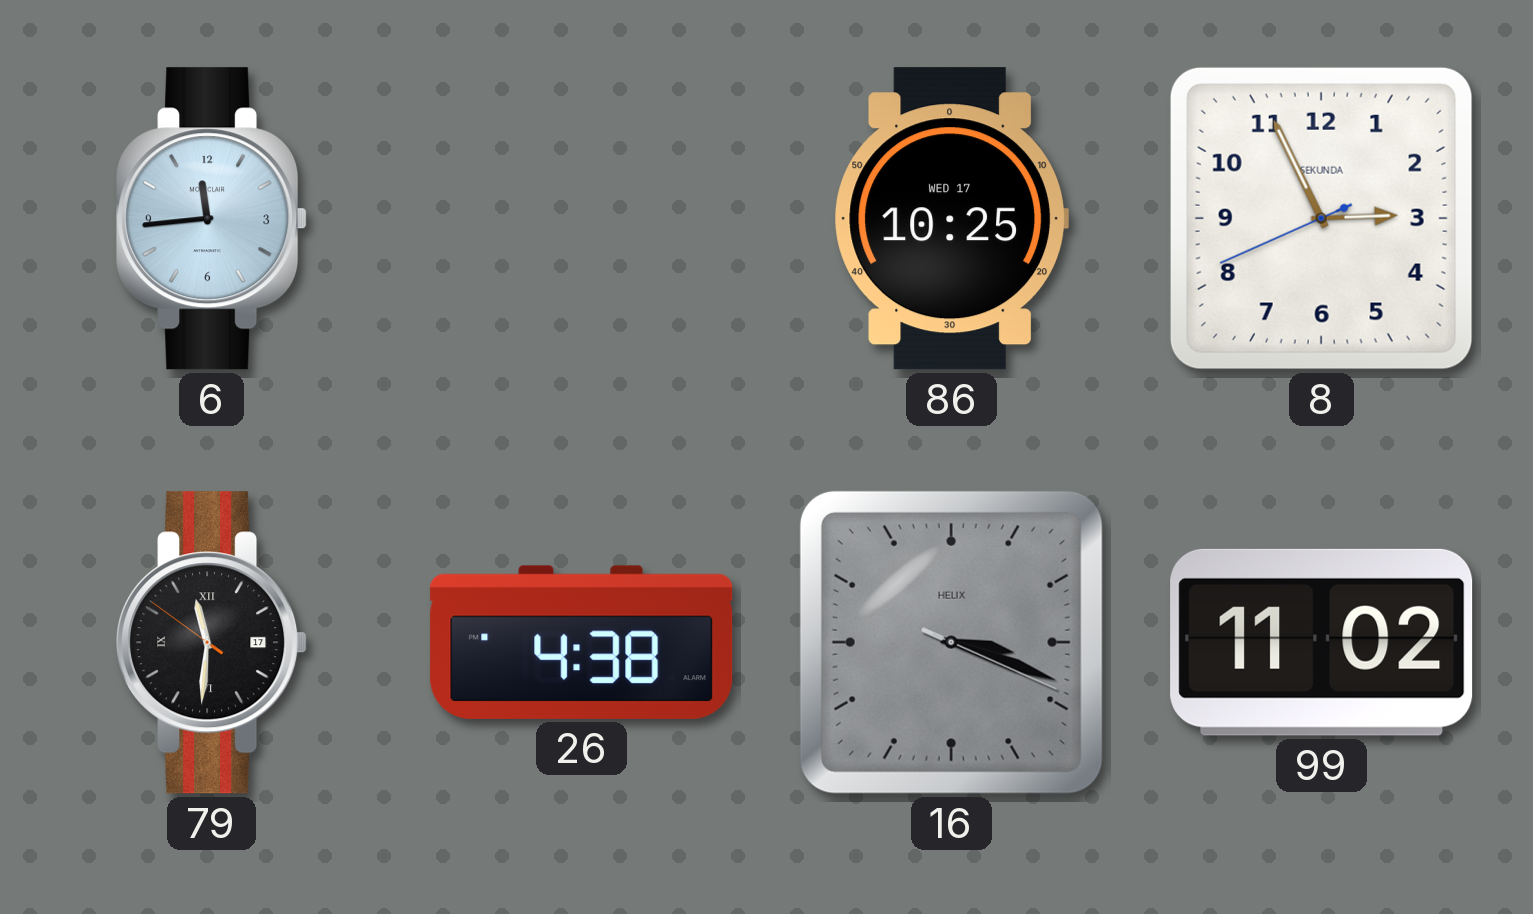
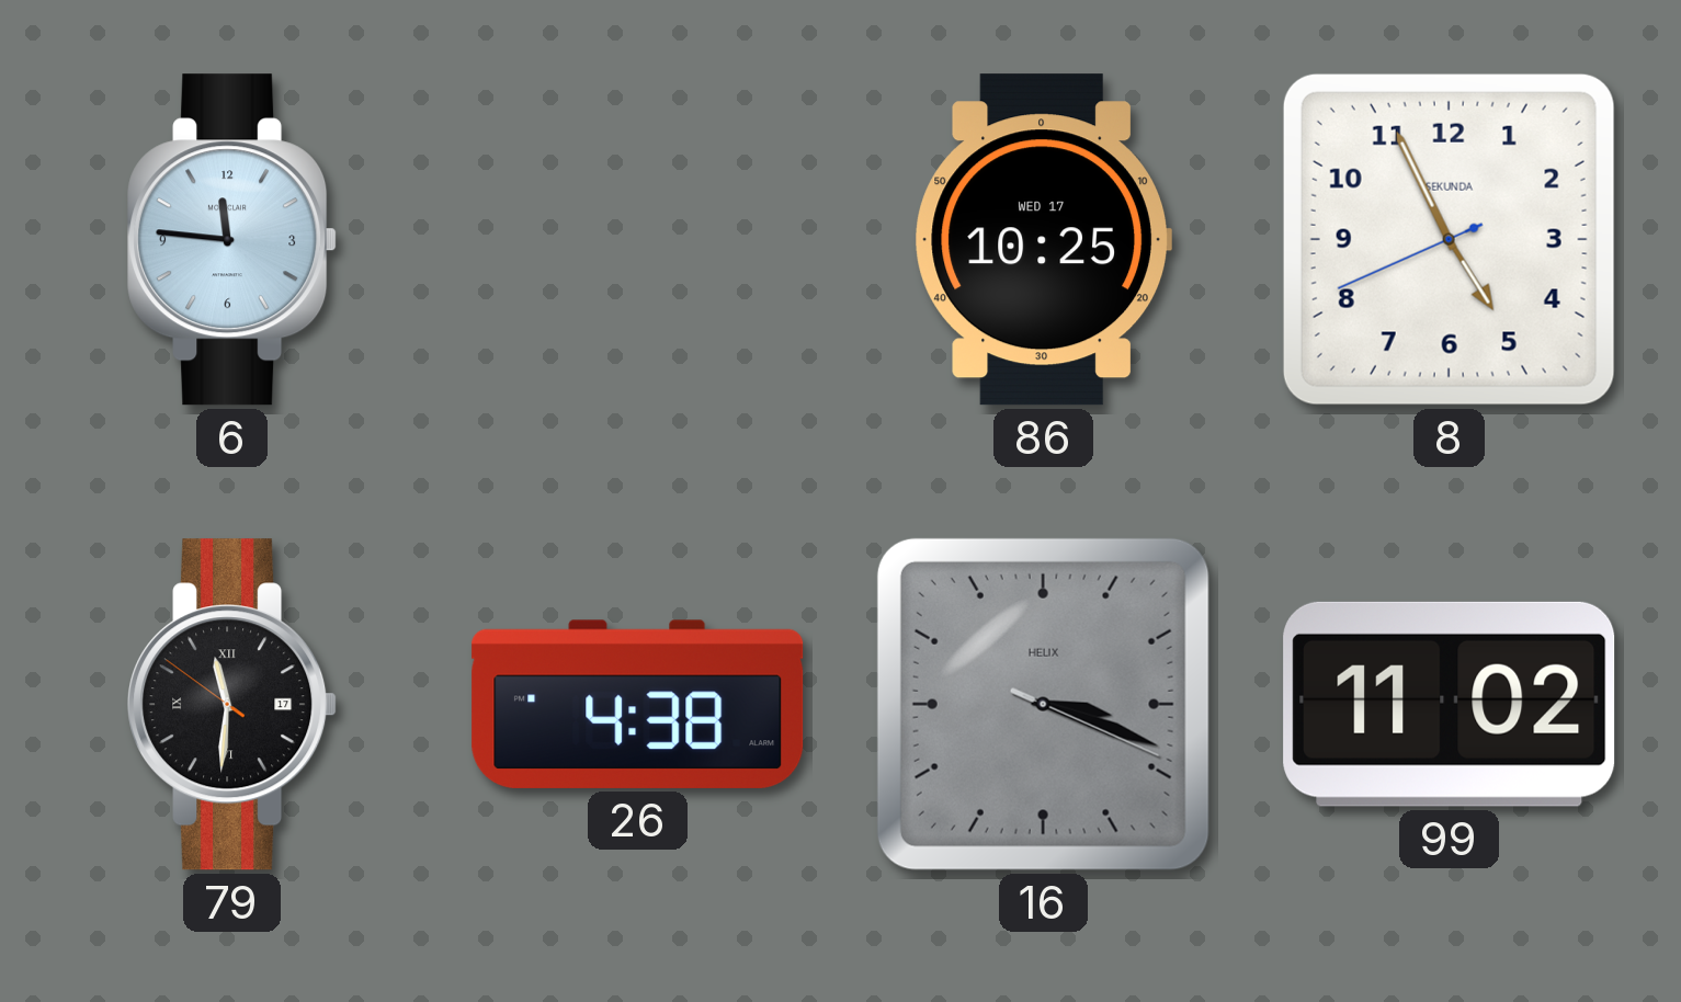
6: 11:44 -> 11:46 (232, 240)
8: 2:55 -> 4:55 (1449, 239)
